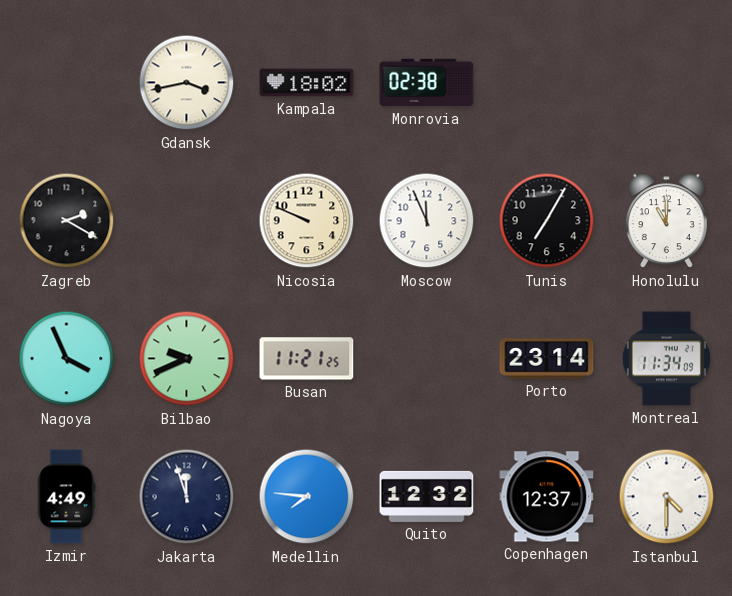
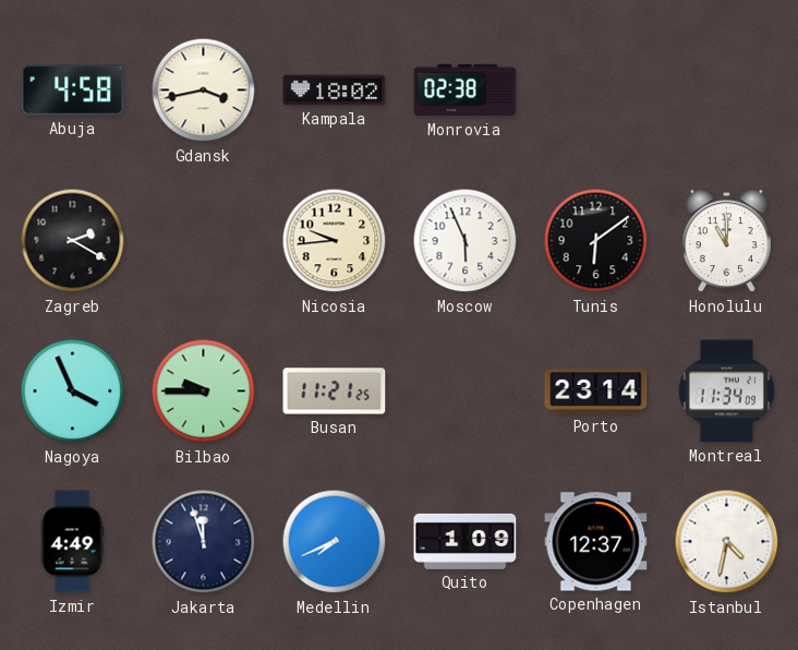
Abuja: none -> 4:58 (73, 91)
Nicosia: 9:49 -> 9:44 (335, 241)
Moscow: 11:56 -> 5:56 (465, 241)
Tunis: 7:05 -> 6:09 (596, 241)
Bilbao: 9:41 -> 9:45 (204, 392)
Medellin: 7:46 -> 7:41 (335, 542)
Quito: 12:32 -> 1:09 (465, 541)
Istanbul: 4:30 -> 4:32 (727, 542)
